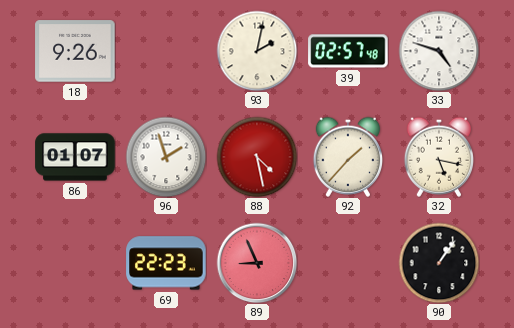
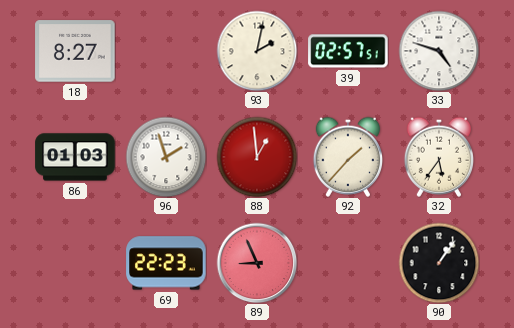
18: 9:26 -> 8:27 (75, 51)
39: 02:57:48 -> 02:57:51 (348, 51)
86: 01:07 -> 01:03 (75, 157)
88: 4:28 -> 12:59 (257, 157)
32: 5:17 -> 5:36 (438, 157)
